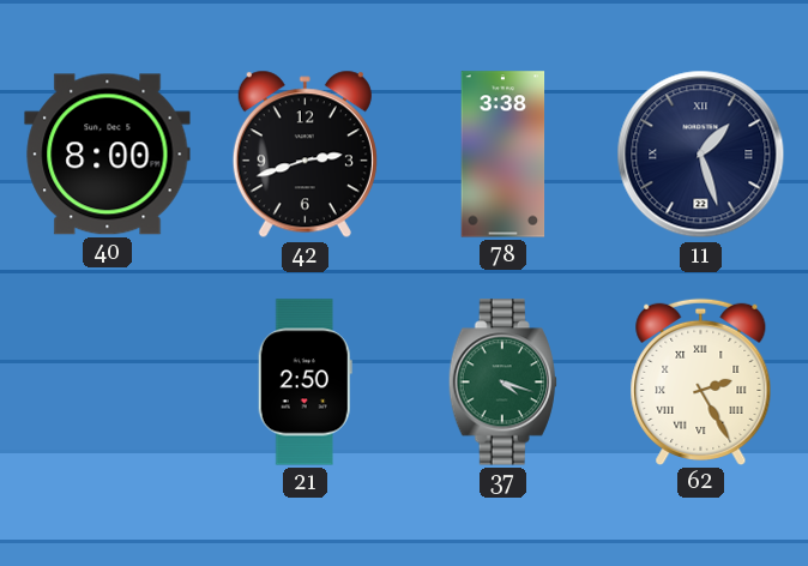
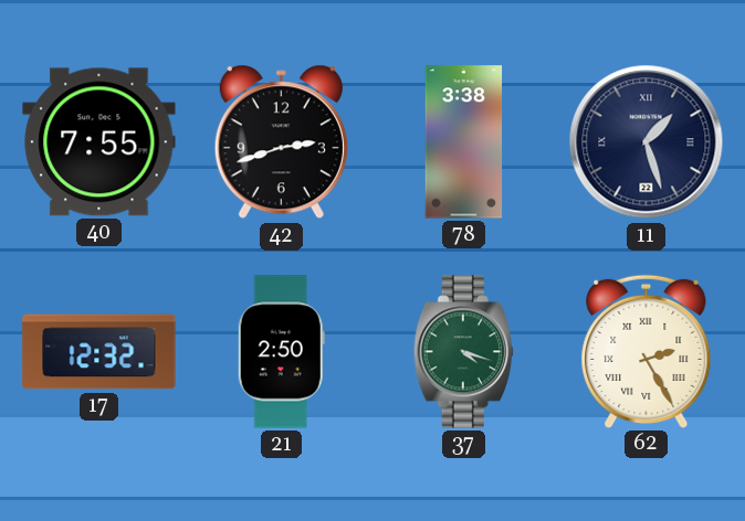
40: 8:00 -> 7:55 (99, 142)
17: none -> 12:32 (99, 352)
